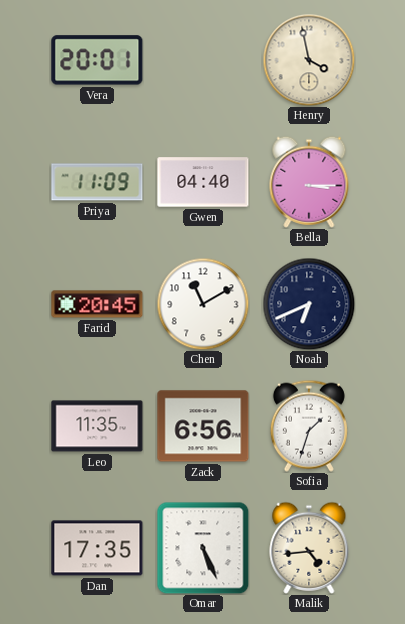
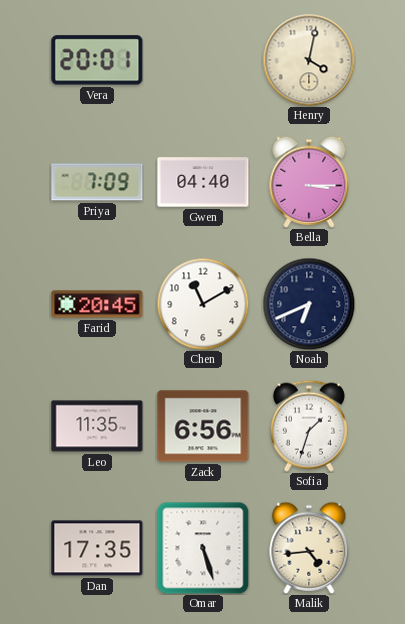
Henry: 3:58 -> 4:02 (309, 60)
Priya: 11:09 -> 7:09 (97, 182)
Omar: 5:26 -> 5:27 (203, 548)
